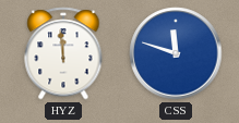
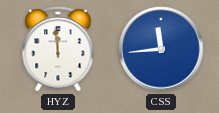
CSS: 11:48 -> 11:44 (161, 49)
